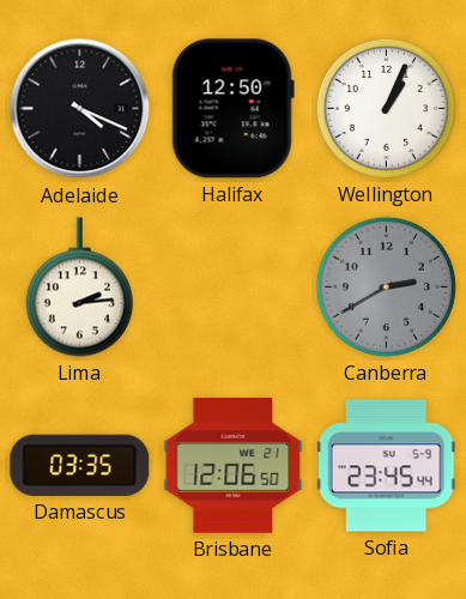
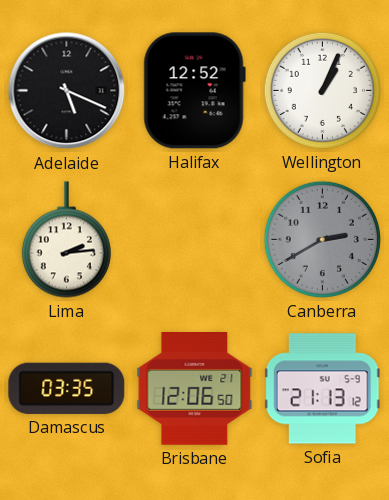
Adelaide: 4:19 -> 5:19 (67, 91)
Halifax: 12:50 -> 12:52 (194, 91)
Sofia: 23:45 -> 21:13 (322, 389)
